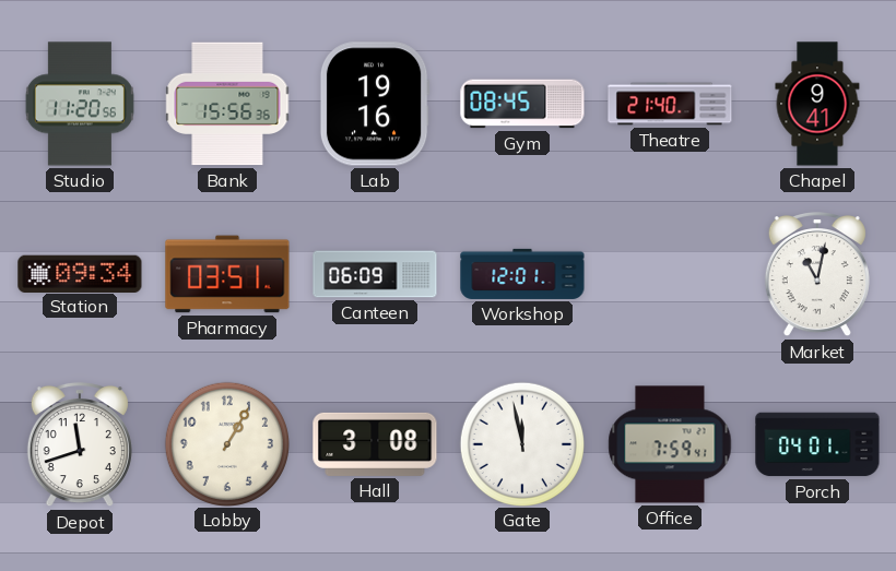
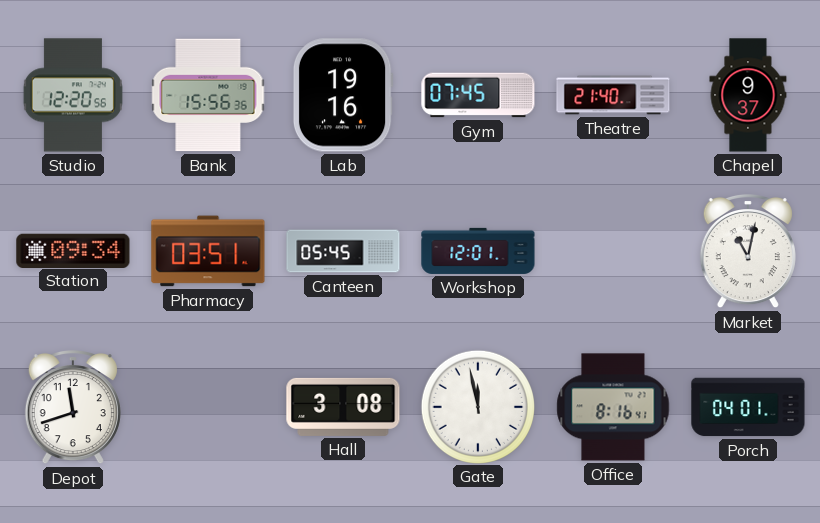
Studio: 11:20 -> 12:20 (73, 95)
Gym: 08:45 -> 07:45 (478, 95)
Chapel: 9:41 -> 9:37 (748, 95)
Canteen: 06:09 -> 05:45 (343, 251)
Lobby: 1:05 -> none (226, 443)
Office: 7:59 -> 8:16 (613, 407)
